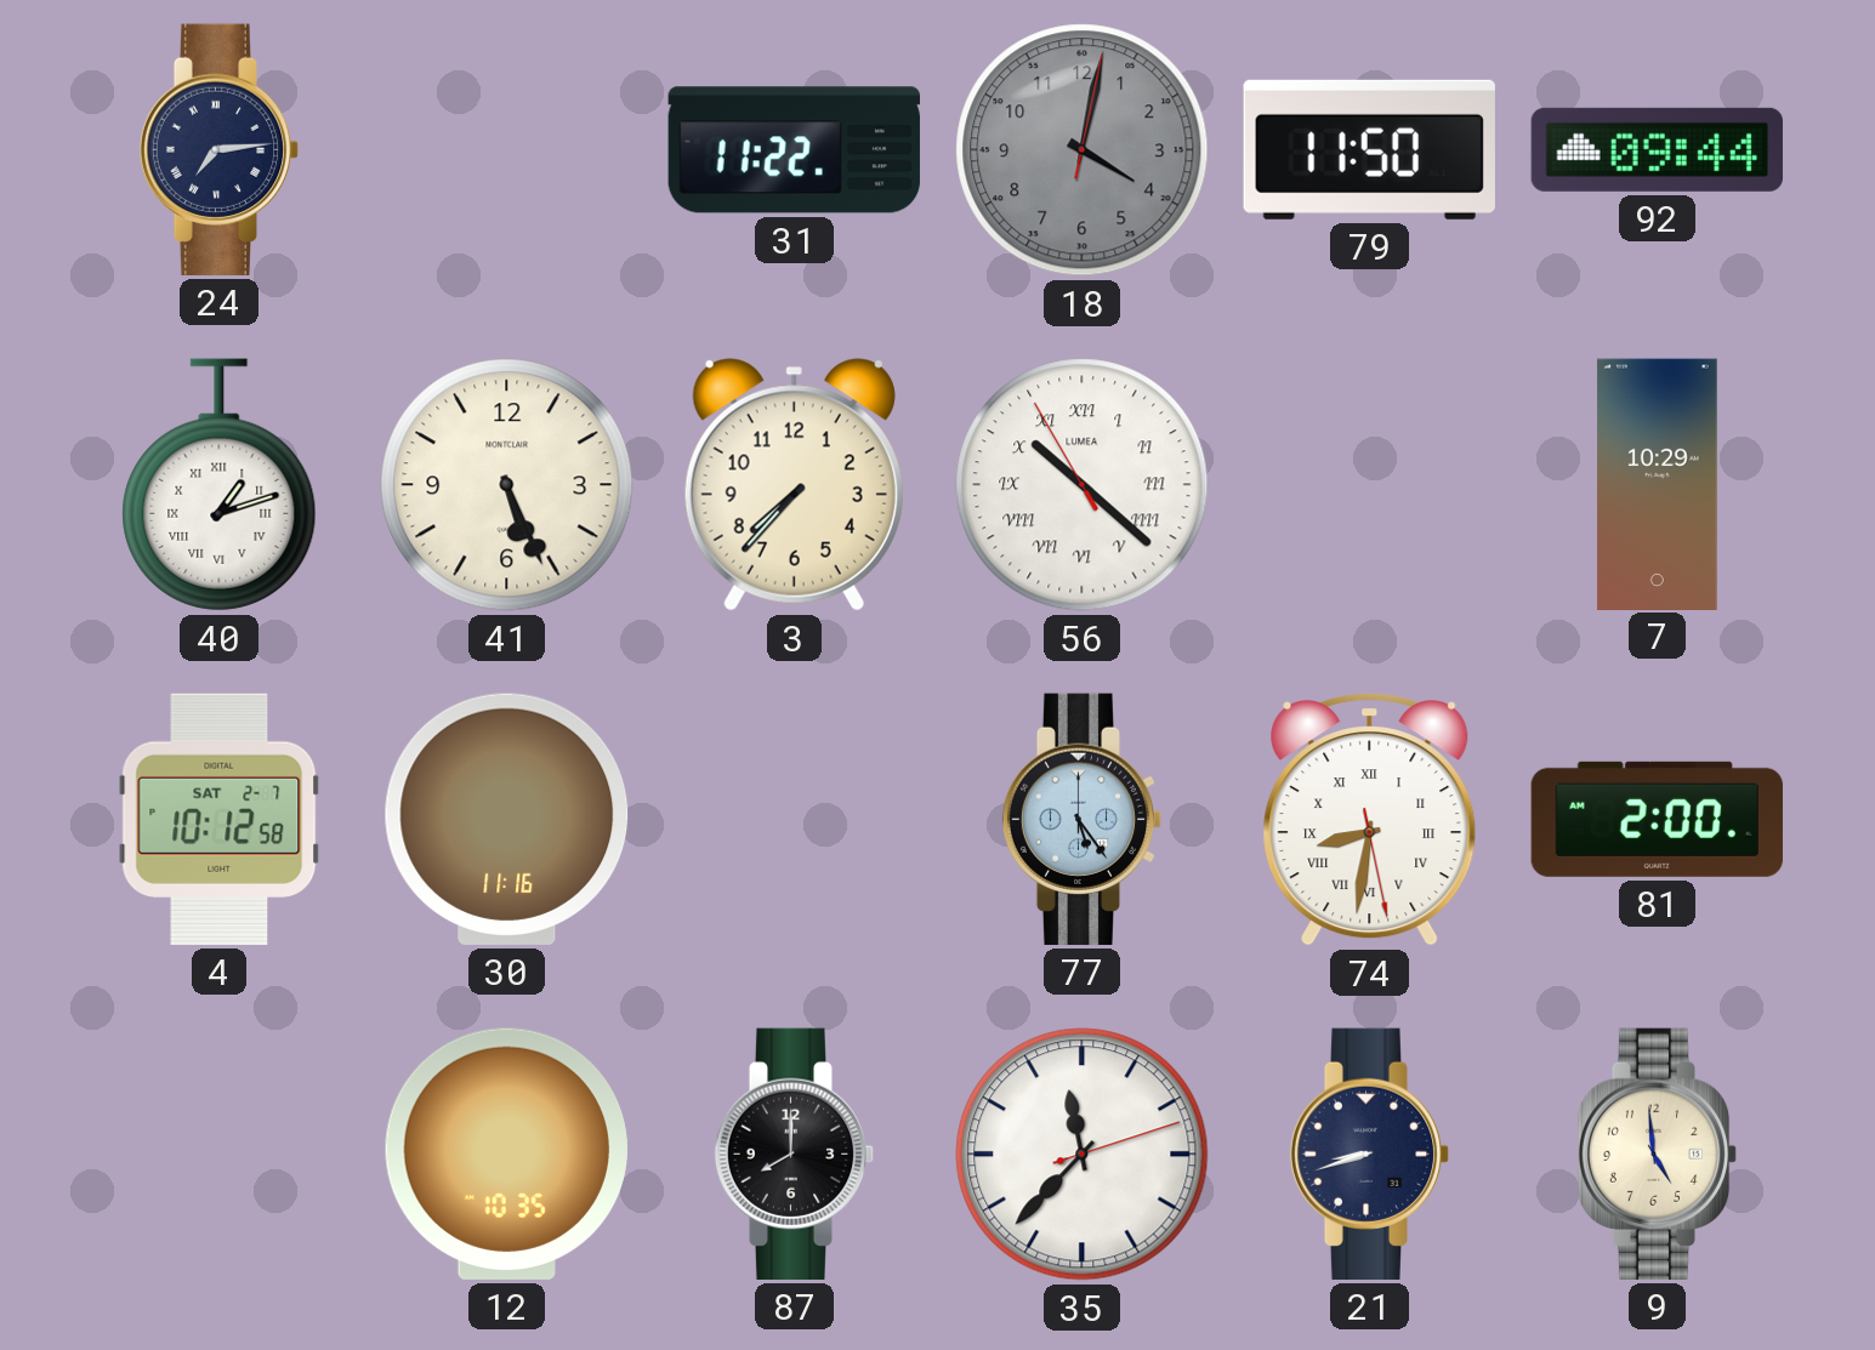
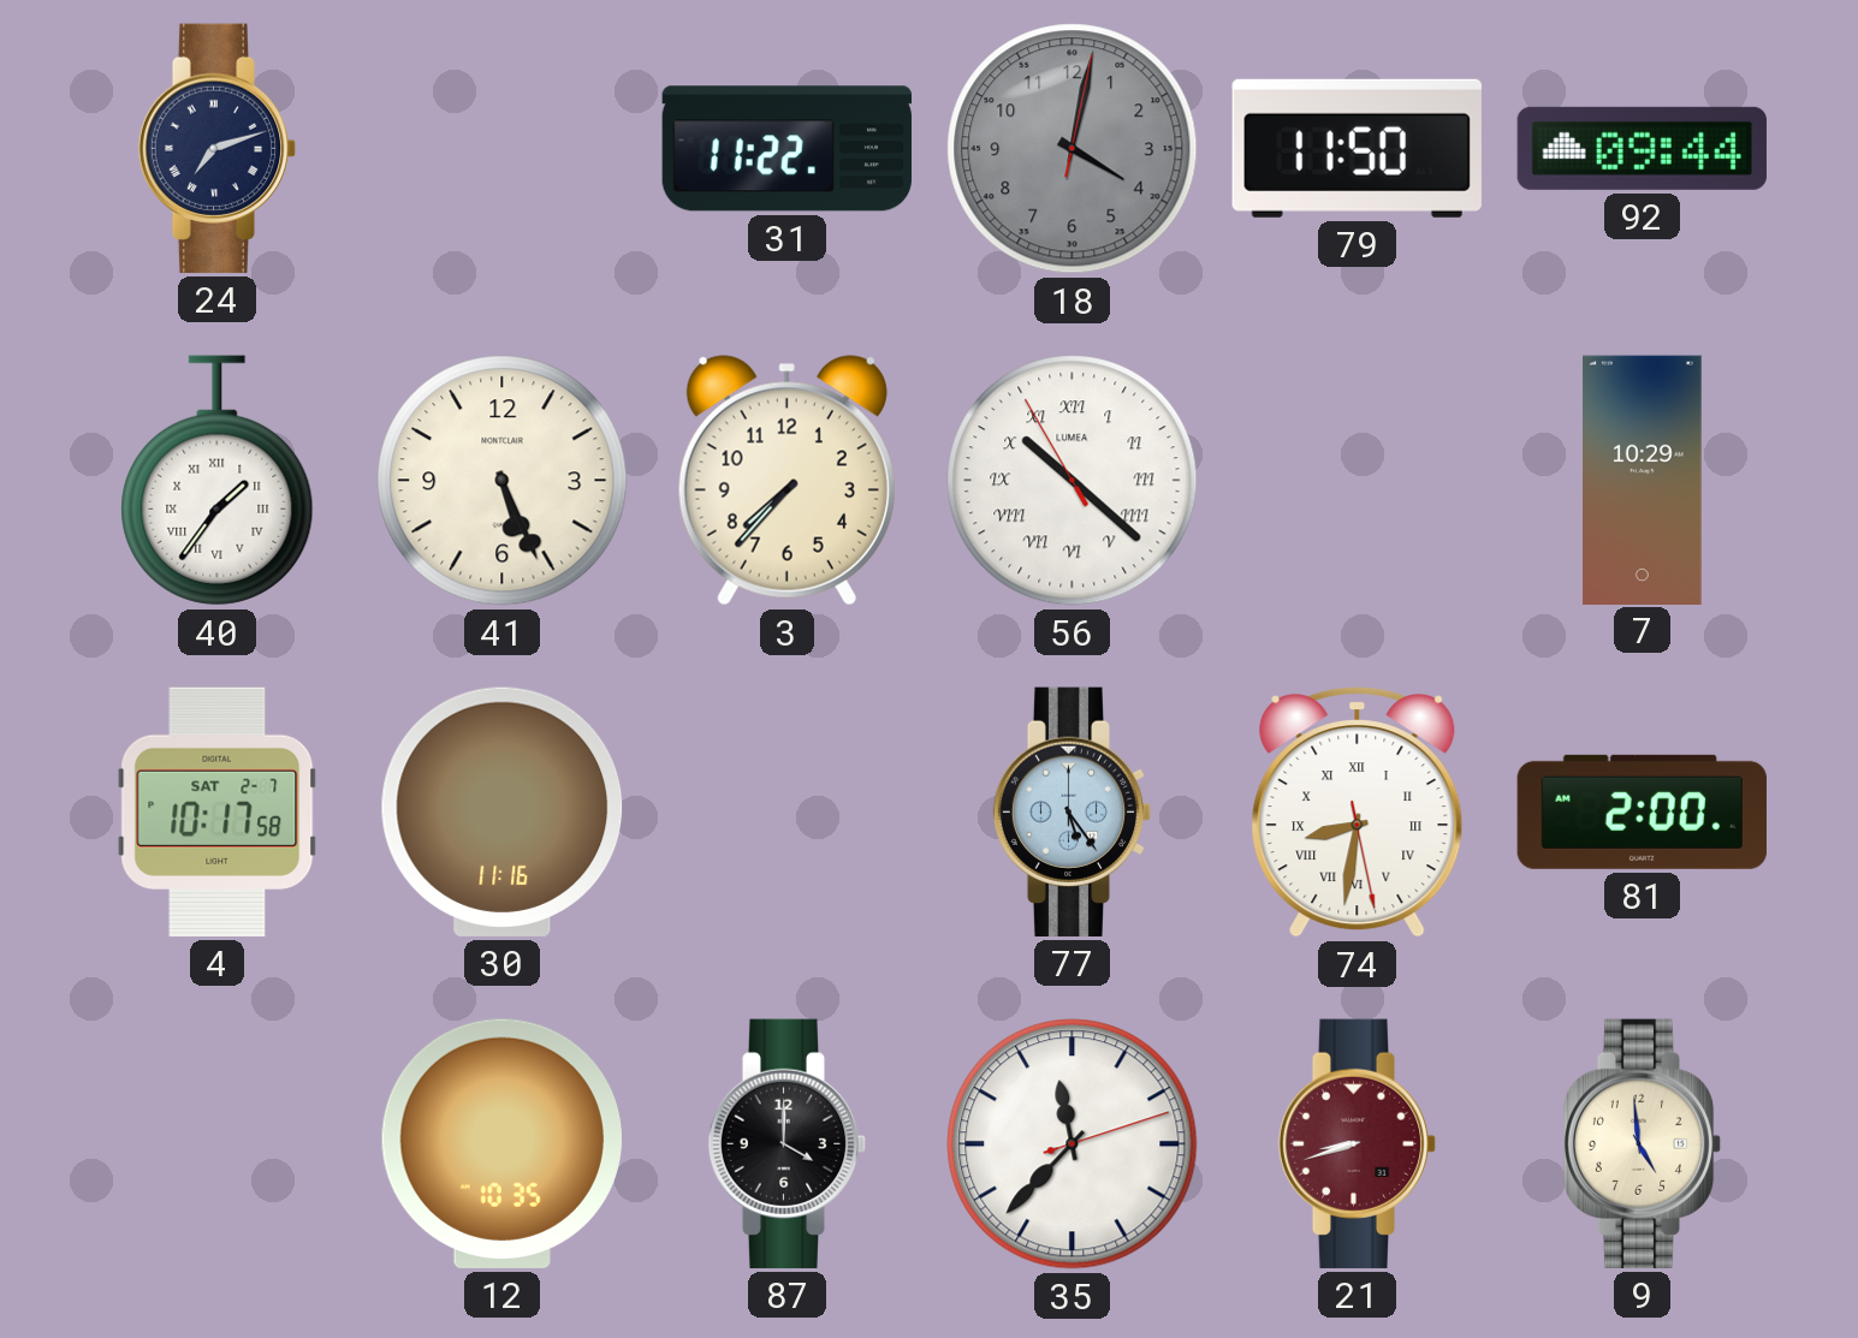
24: 7:14 -> 7:12 (218, 148)
40: 1:12 -> 1:36 (218, 481)
4: 10:12 -> 10:17 (218, 811)
87: 8:00 -> 4:00 (788, 1143)
21 dial: navy -> burgundy (1358, 1143)
